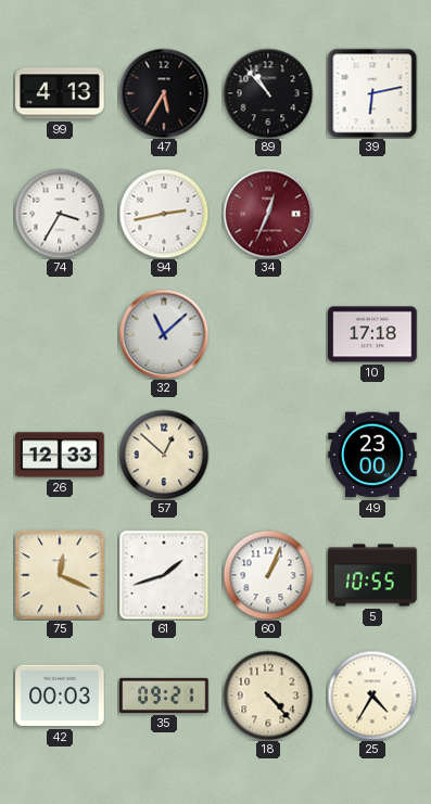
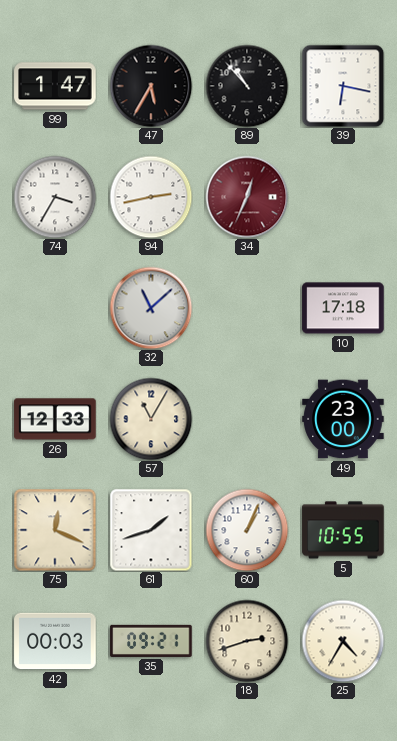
99: 4:13 -> 1:47 (55, 86)
39: 6:13 -> 6:17 (343, 86)
57: 12:52 -> 11:05 (151, 419)
18: 4:23 -> 2:42 (247, 641)
